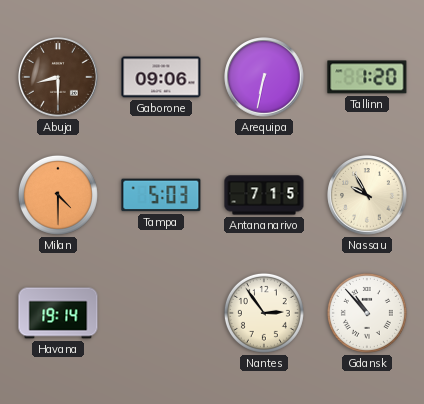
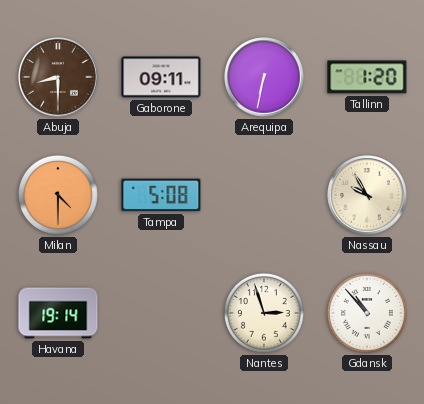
Gaborone: 09:06 -> 09:11 (161, 77)
Tampa: 5:03 -> 5:08 (161, 195)
Antananarivo: 7:15 -> none (264, 195)
Nantes: 2:54 -> 2:57 (264, 313)
